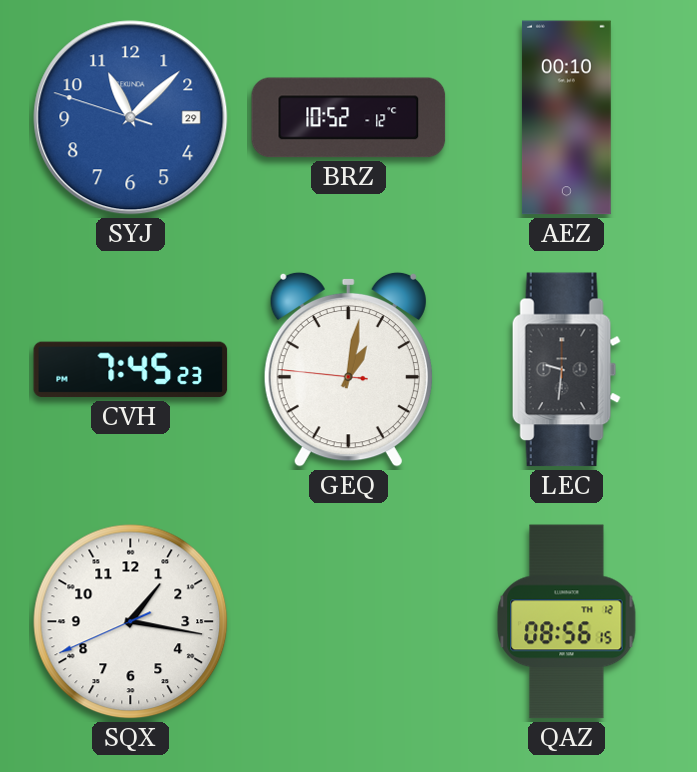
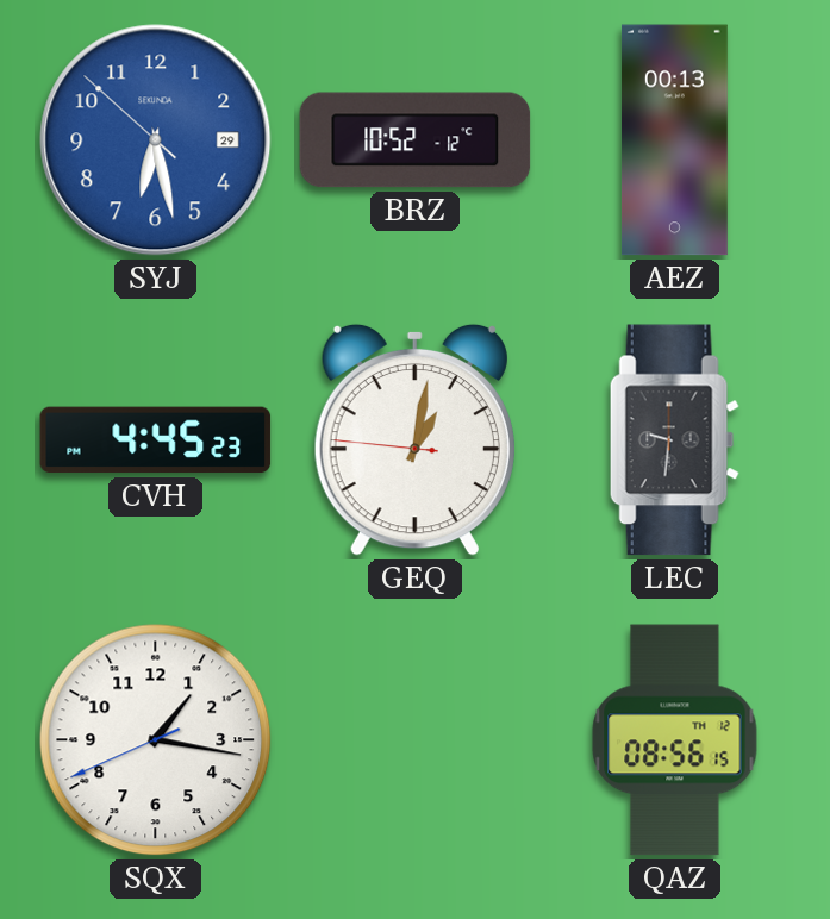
SYJ: 11:07 -> 6:27 (156, 140)
AEZ: 00:10 -> 00:13 (674, 140)
CVH: 7:45 -> 4:45 (156, 440)
